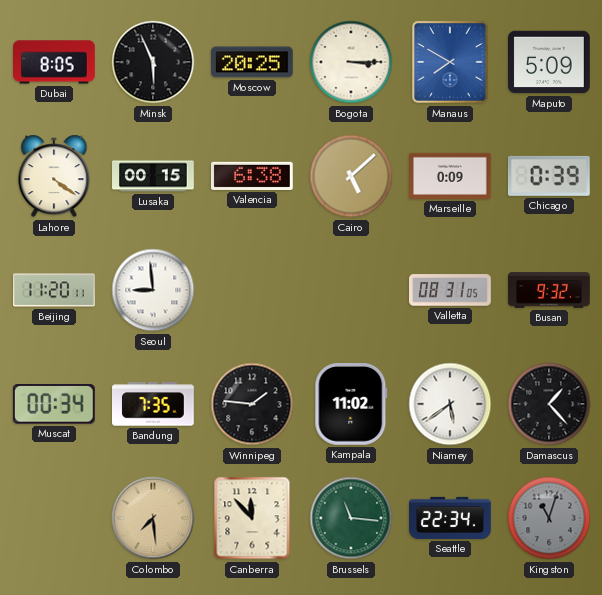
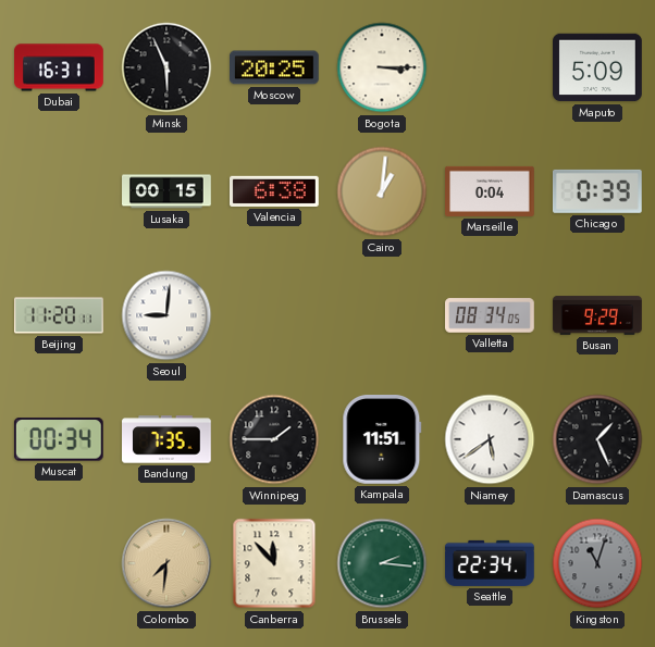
Dubai: 8:05 -> 16:31 (59, 67)
Manaus: 7:50 -> none (450, 62)
Lahore: 4:21 -> none (54, 176)
Cairo: 5:08 -> 1:01 (382, 191)
Marseille: 0:09 -> 0:04 (491, 191)
Seoul: 8:59 -> 9:01 (166, 315)
Valletta: 08:31 -> 08:34 (490, 315)
Busan: 9:32 -> 9:29 (597, 315)
Winnipeg: 1:46 -> 1:45 (274, 439)
Kampala: 11:02 -> 11:51 (382, 440)
Damascus: 1:23 -> 1:26 (597, 439)
Colombo: 7:29 -> 7:31 (166, 563)
Brussels: 11:16 -> 2:16 (382, 563)
